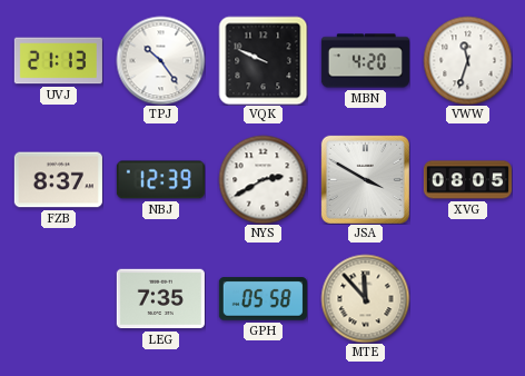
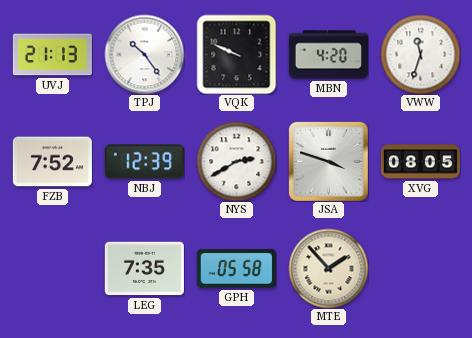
FZB: 8:37 -> 7:52 (52, 162)
JSA: 3:50 -> 3:48 (328, 161)
MTE: 11:53 -> 1:53 (328, 268)
